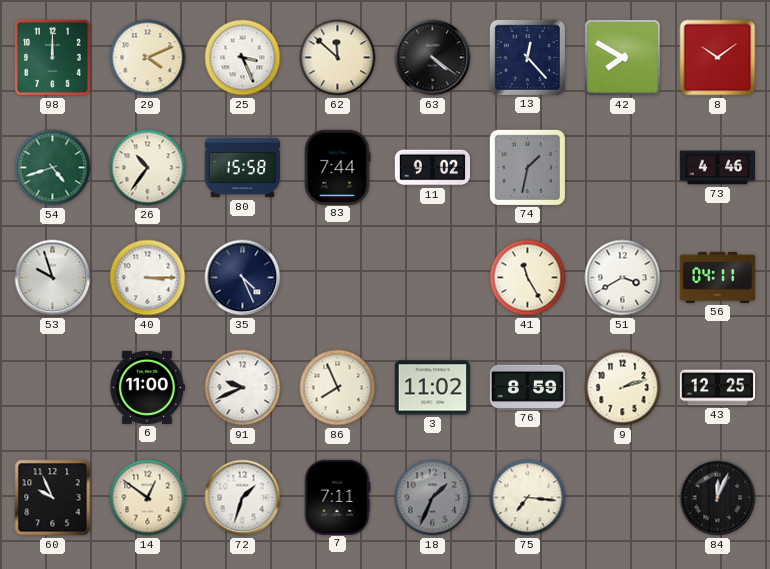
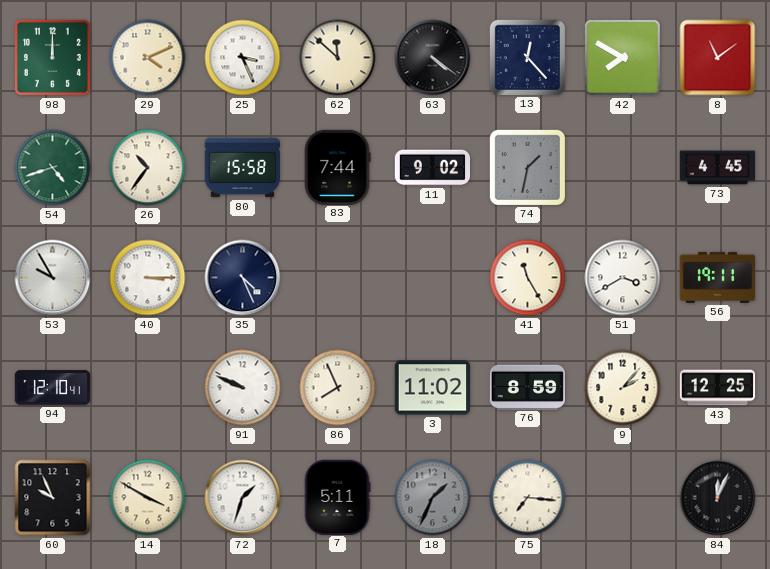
8: 10:09 -> 11:09 (718, 58)
73: 4:46 -> 4:45 (717, 168)
53: 9:57 -> 9:55 (53, 278)
56: 04:11 -> 19:11 (717, 277)
94: none -> 12:10 (53, 388)
6: 11:00 -> none (146, 387)
91: 9:41 -> 9:49 (243, 388)
9: 2:12 -> 2:07 (623, 388)
14: 12:51 -> 3:50 (148, 498)
7: 7:11 -> 5:11 (337, 497)
